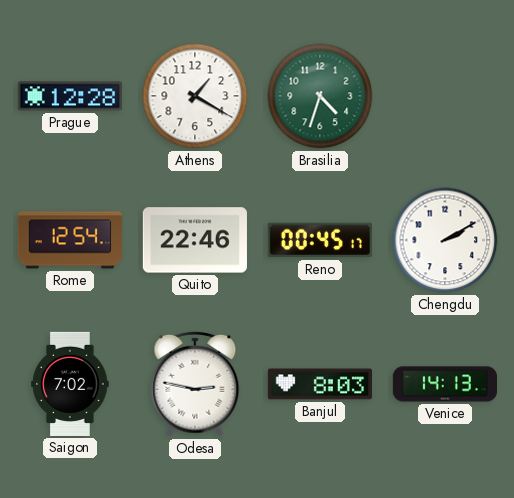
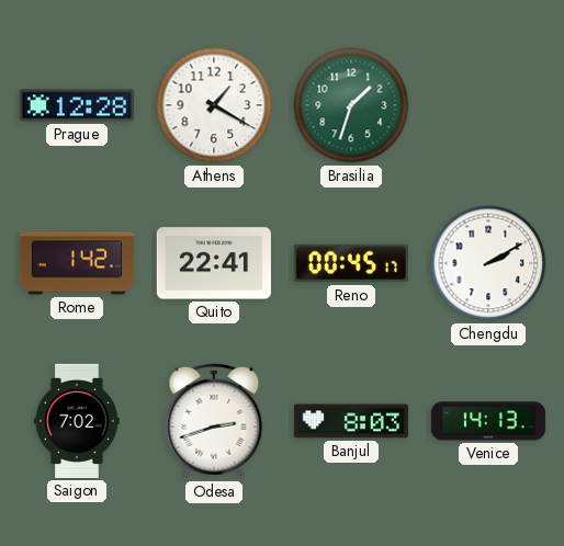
Brasilia: 4:33 -> 1:33 (351, 105)
Rome: 12:54 -> 1:42 (77, 263)
Quito: 22:46 -> 22:41 (214, 263)
Odesa: 2:47 -> 2:42 (214, 421)
